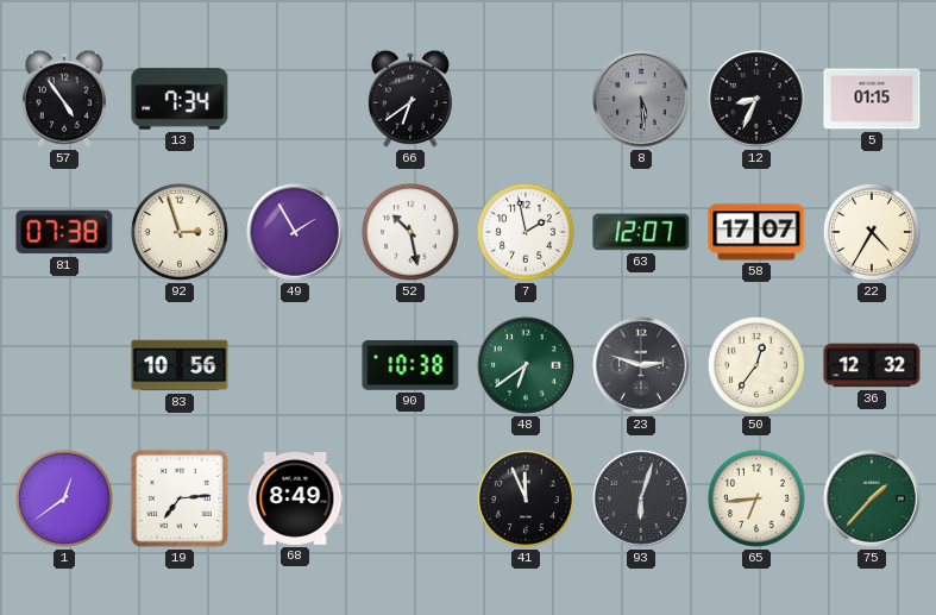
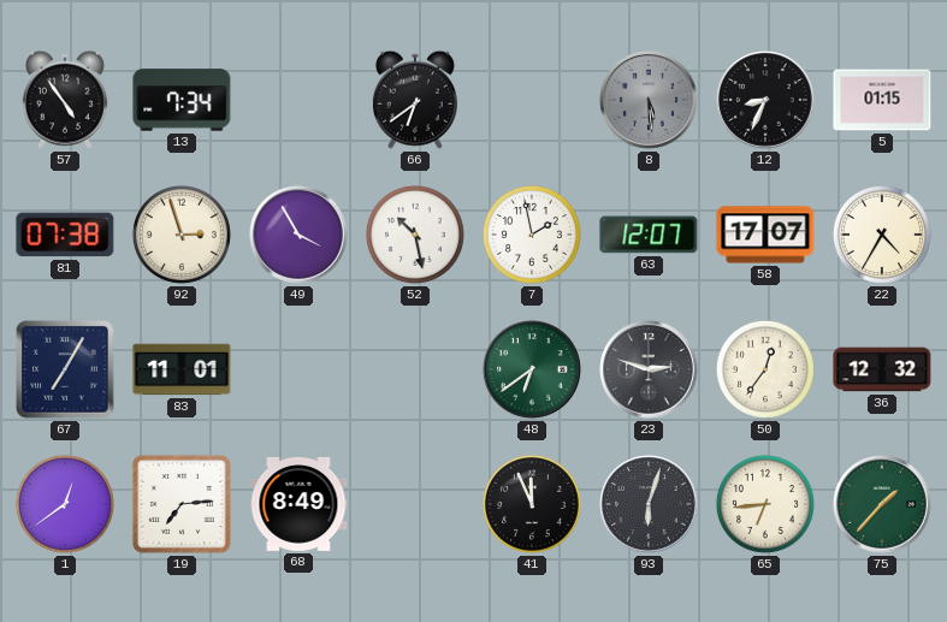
49: 1:55 -> 3:55 (298, 235)
67: none -> 7:05 (65, 369)
83: 10:56 -> 11:01 (182, 369)
90: 10:38 -> none (410, 365)
